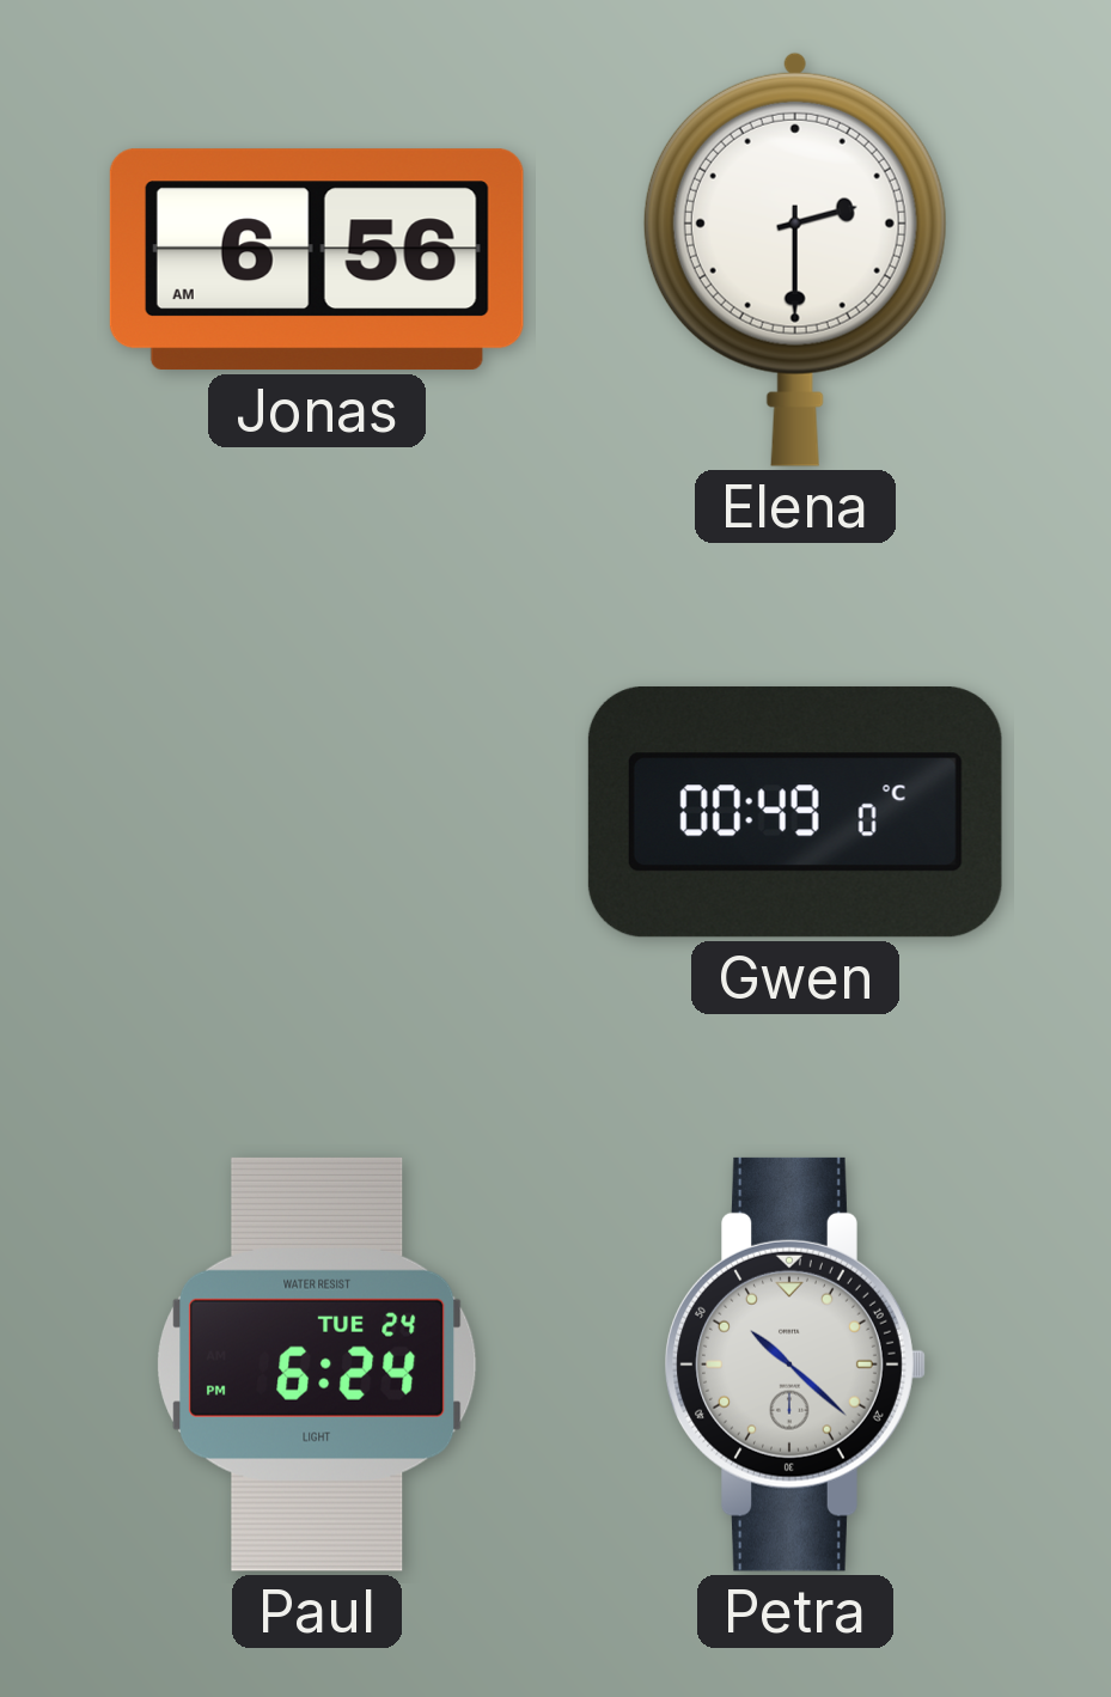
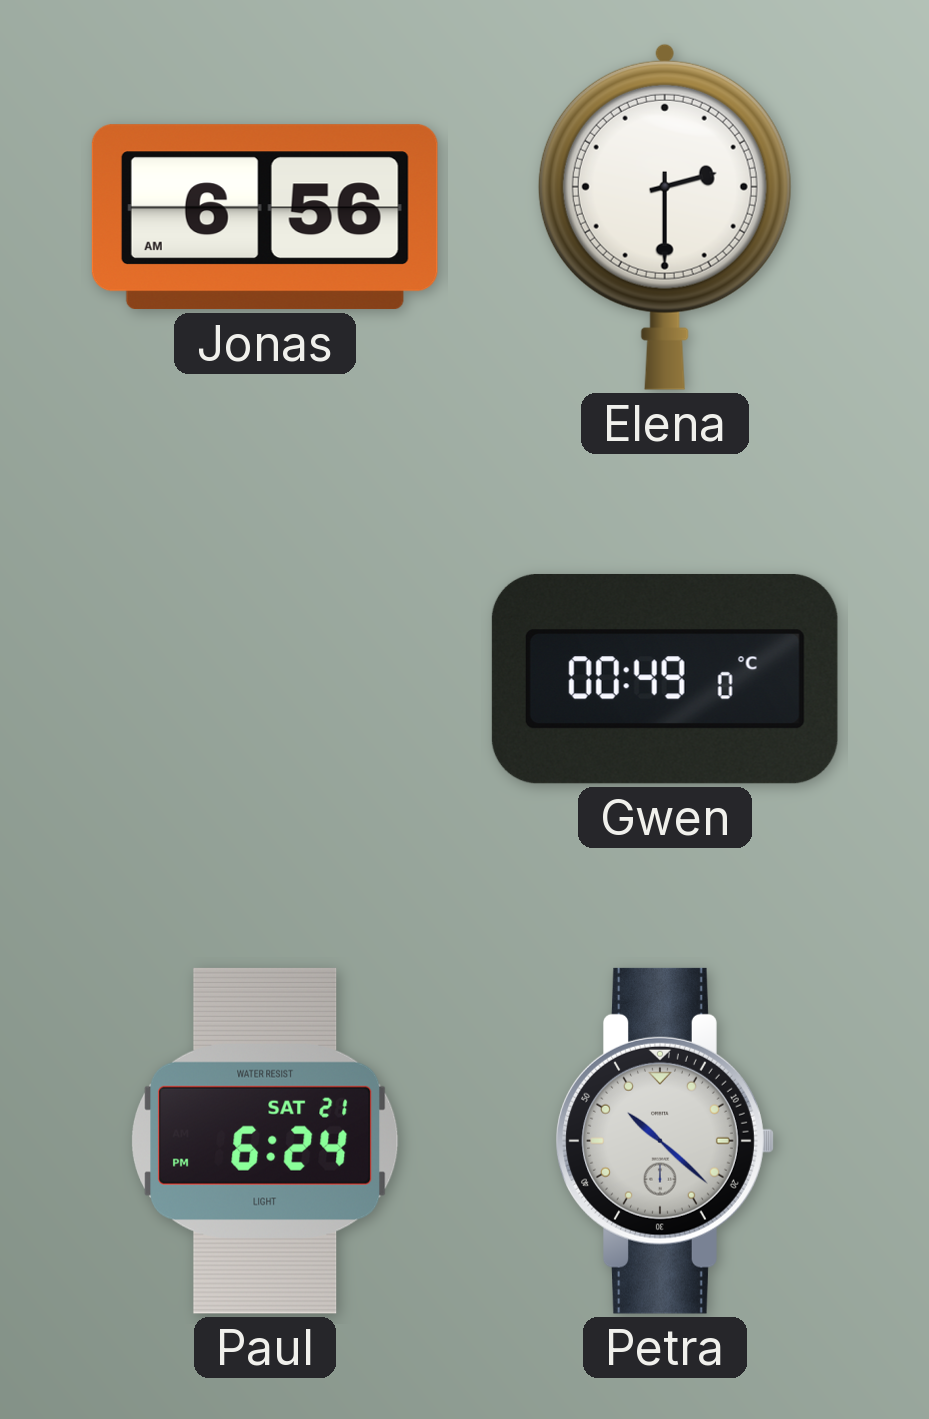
Paul date: TUE 24 -> SAT 21 (265, 1141)
